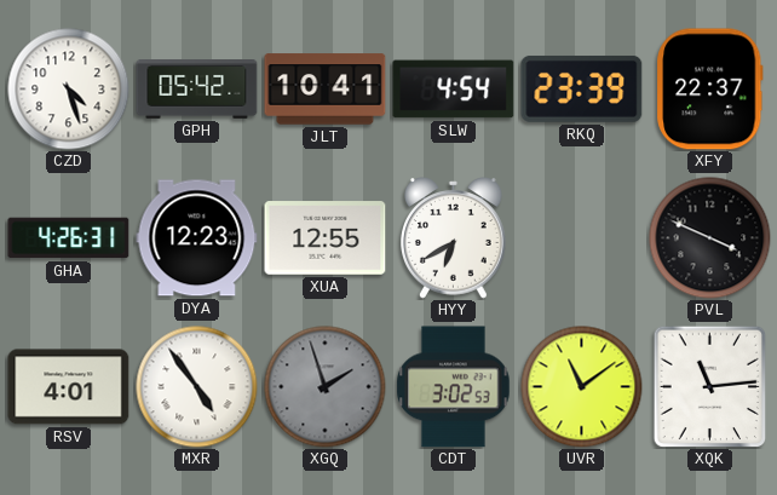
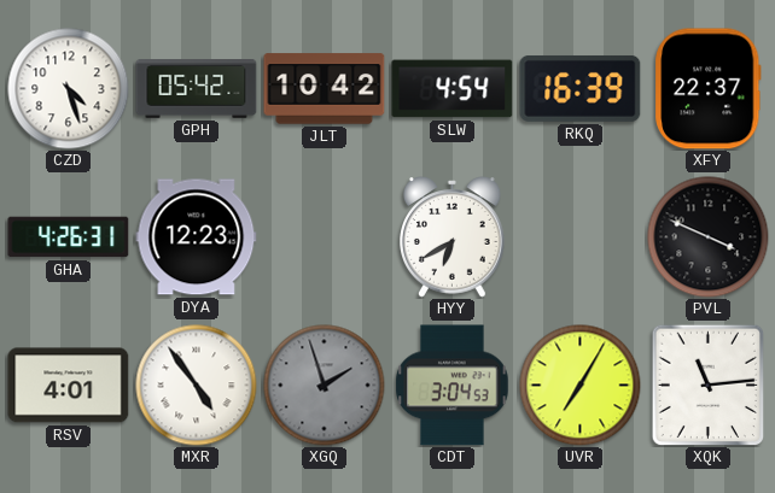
JLT: 10:41 -> 10:42 (325, 89)
RKQ: 23:39 -> 16:39 (581, 88)
XUA: 12:55 -> none (326, 238)
CDT: 3:02 -> 3:04 (453, 386)
UVR: 11:09 -> 7:05 (581, 386)
